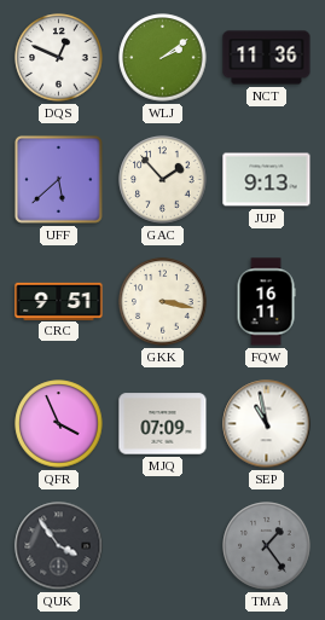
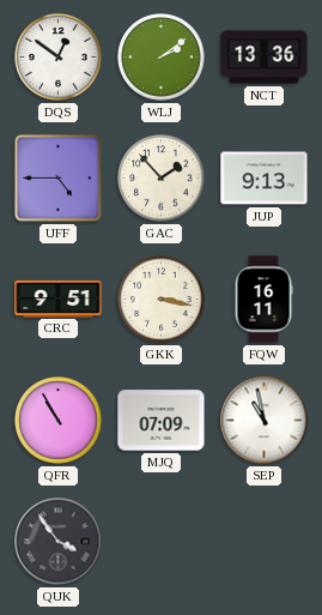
DQS: 12:49 -> 12:51 (59, 58)
NCT: 11:36 -> 13:36 (265, 58)
UFF: 5:38 -> 4:45 (57, 177)
QFR: 3:56 -> 10:55 (59, 421)
TMA: 1:24 -> none (267, 546)
